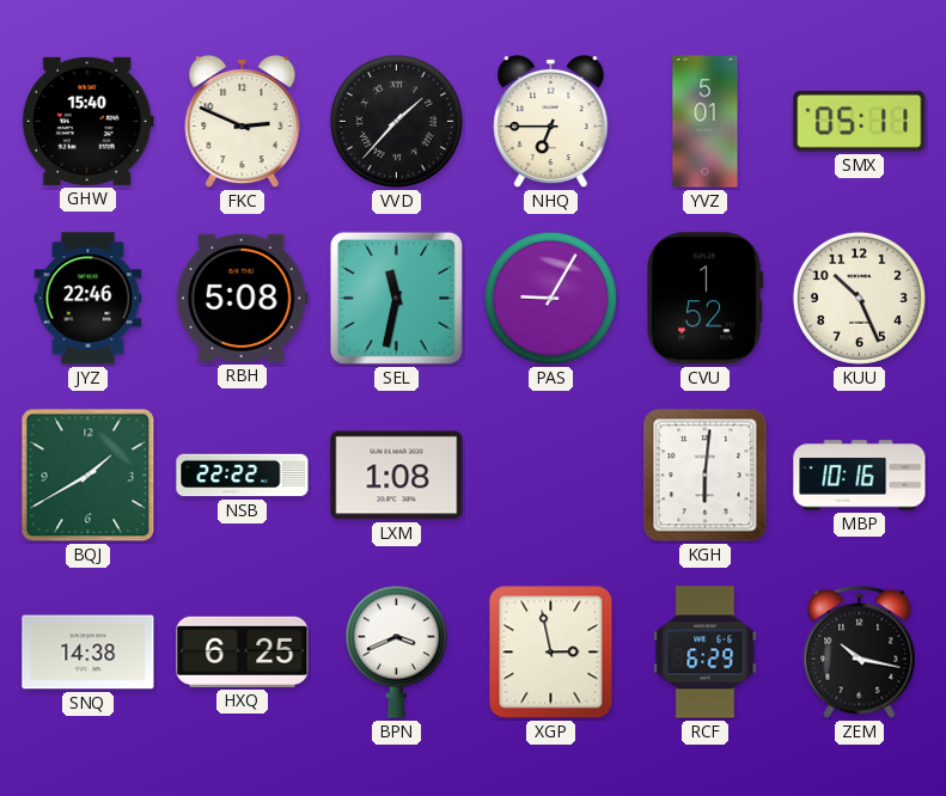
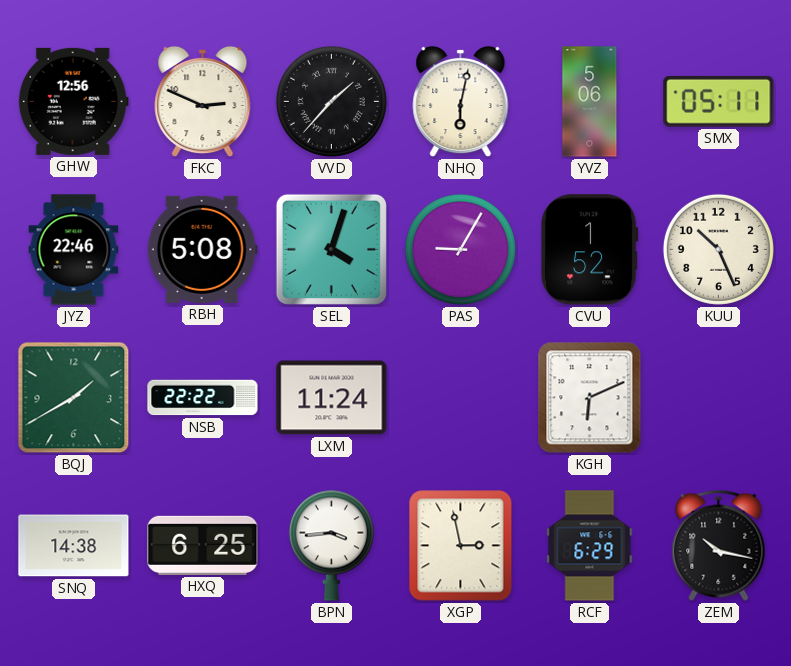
GHW: 15:40 -> 12:56 (73, 101)
NHQ: 6:45 -> 6:02 (461, 102)
YVZ: 5:01 -> 5:06 (590, 102)
SEL: 11:32 -> 4:03 (331, 249)
LXM: 1:08 -> 11:24 (332, 398)
KGH: 6:01 -> 6:11 (590, 398)
MBP: 10:16 -> none (860, 476)
BPN: 3:41 -> 3:44 (331, 545)
